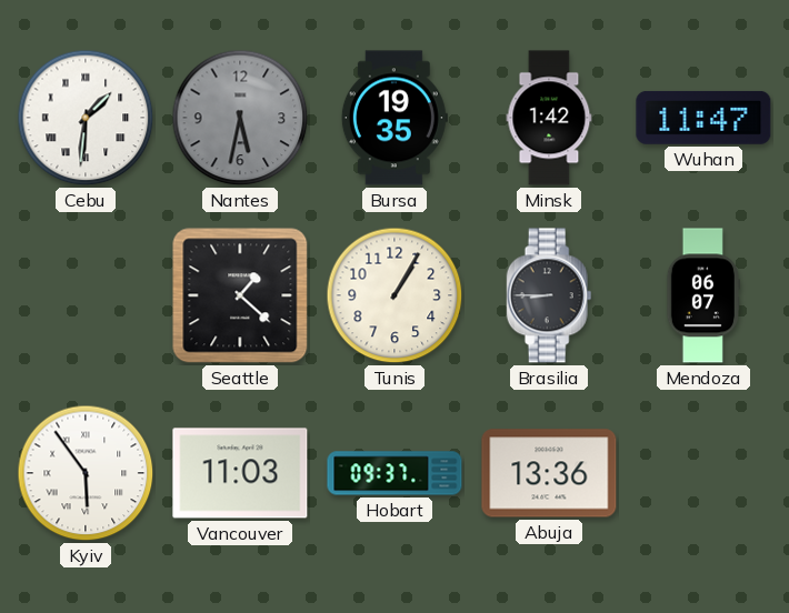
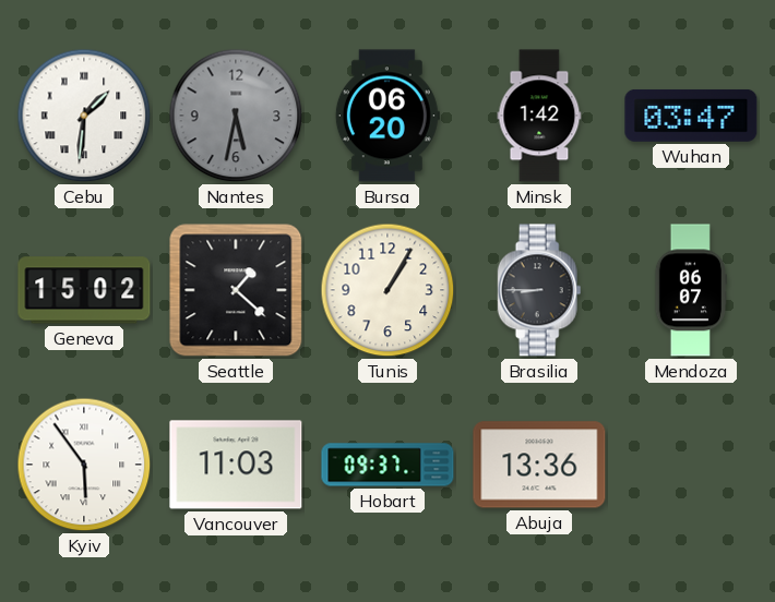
Bursa: 19:35 -> 06:20 (388, 116)
Wuhan: 11:47 -> 03:47 (691, 116)
Geneva: none -> 15:02 (84, 290)
